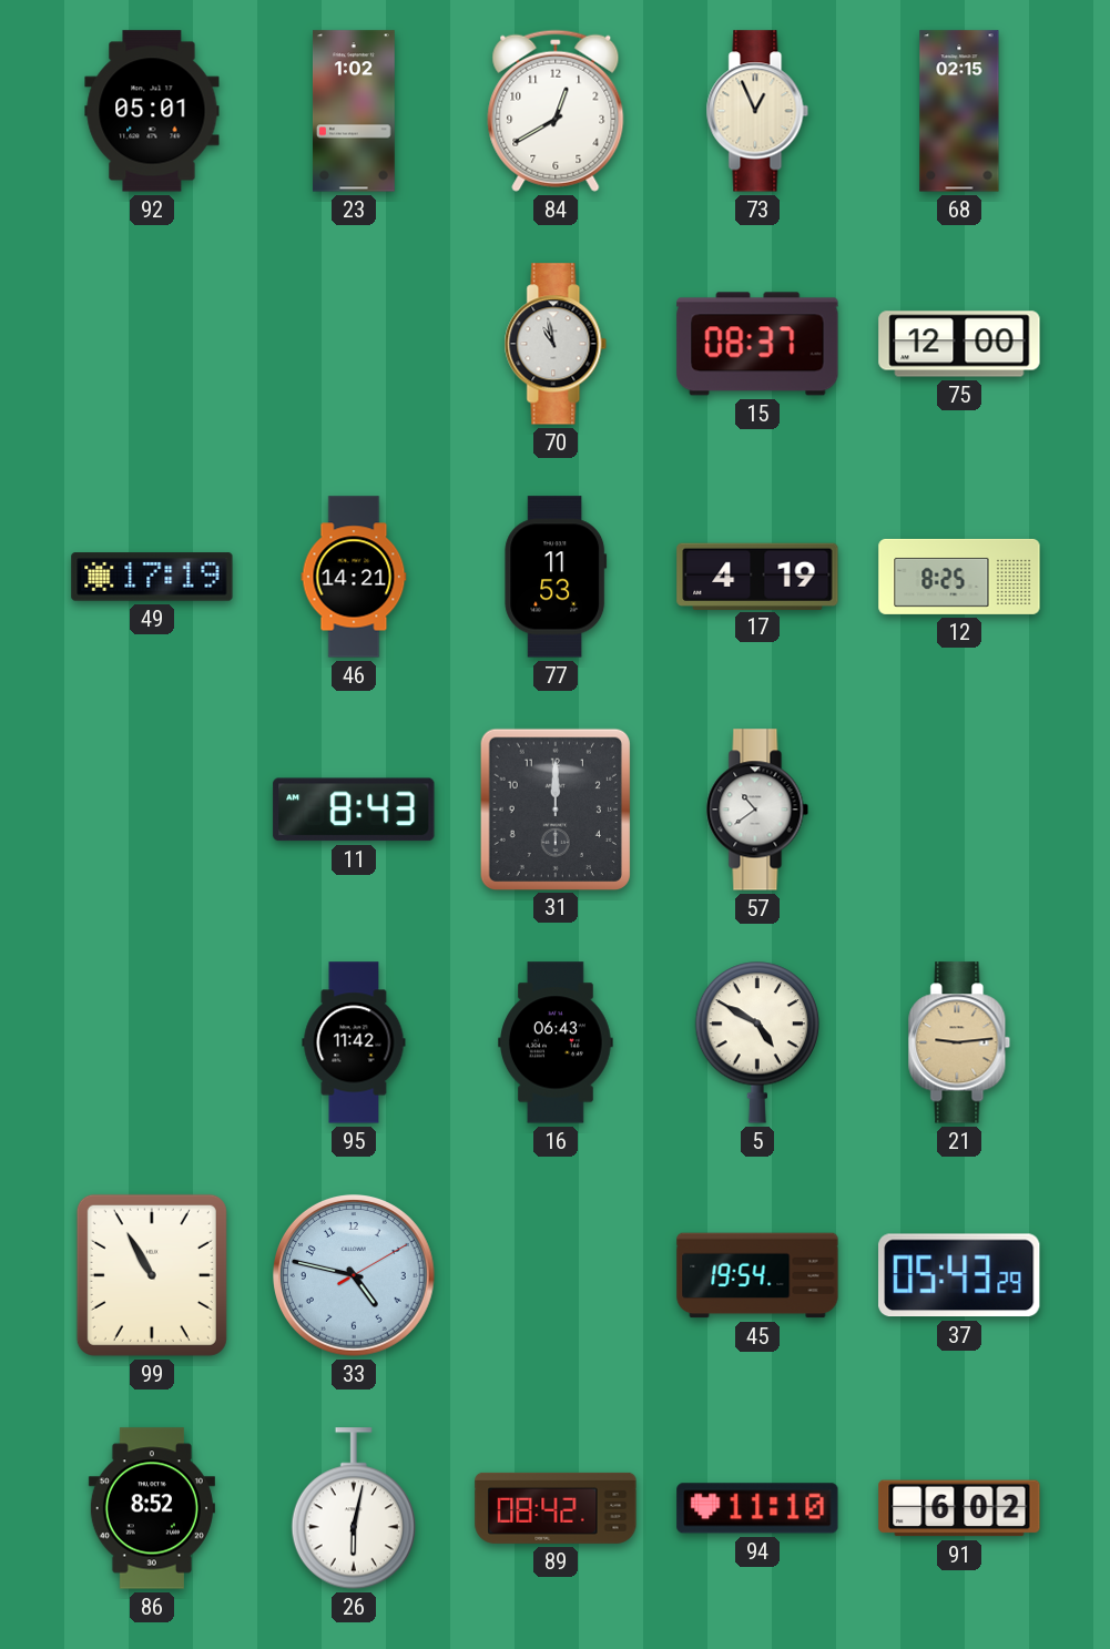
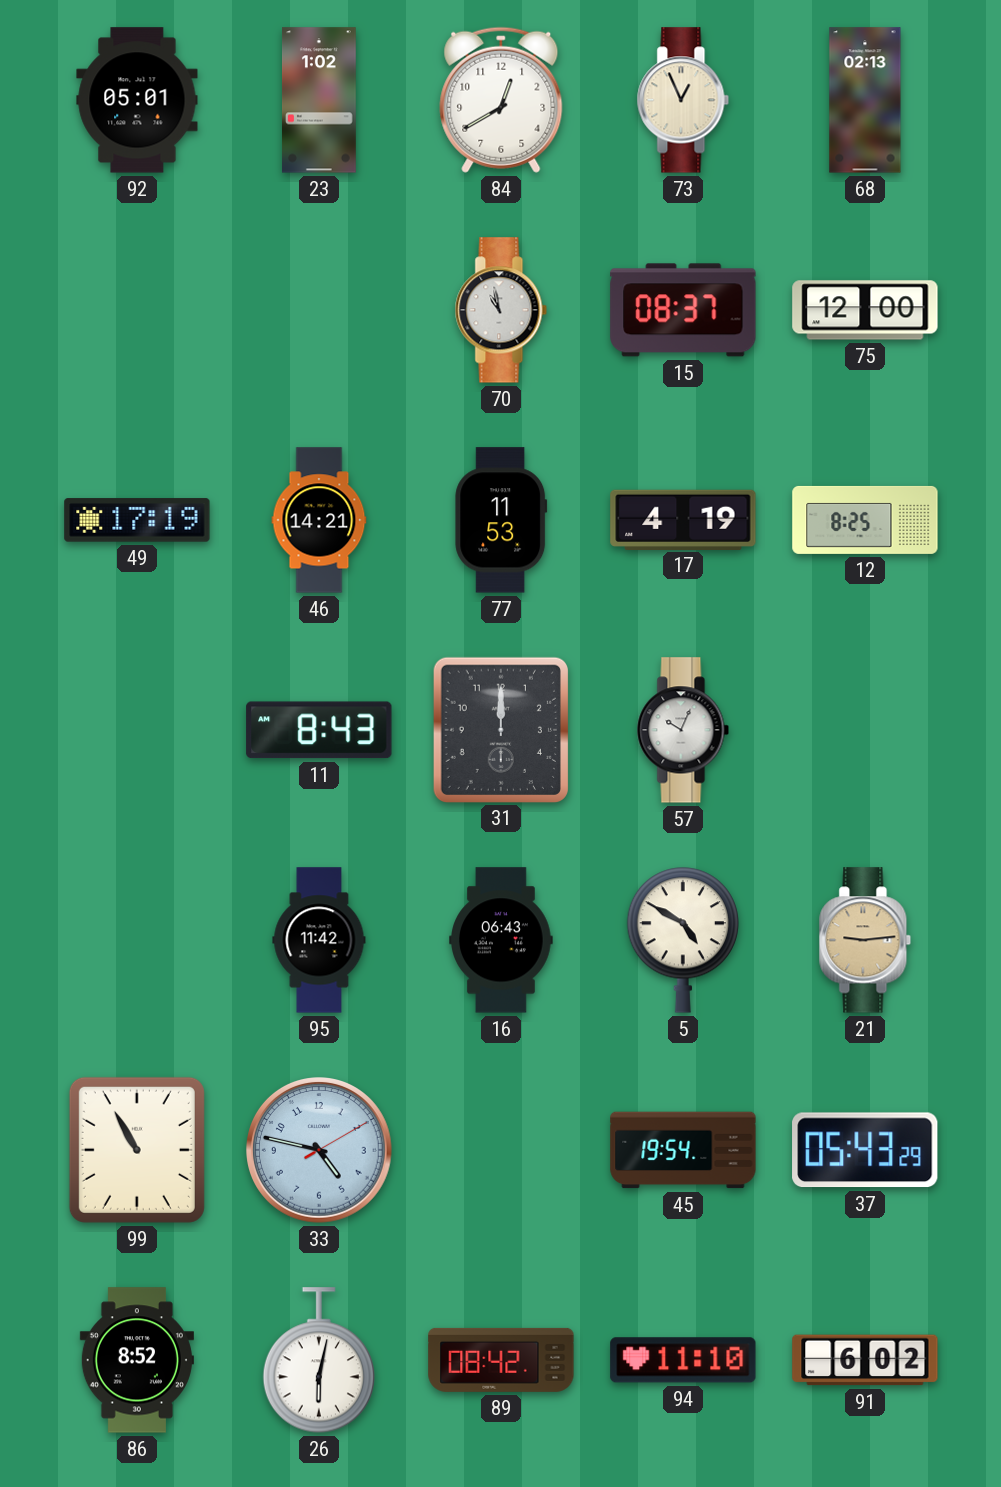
68: 02:15 -> 02:13 (865, 100)
57: 10:39 -> 10:04 (683, 730)
